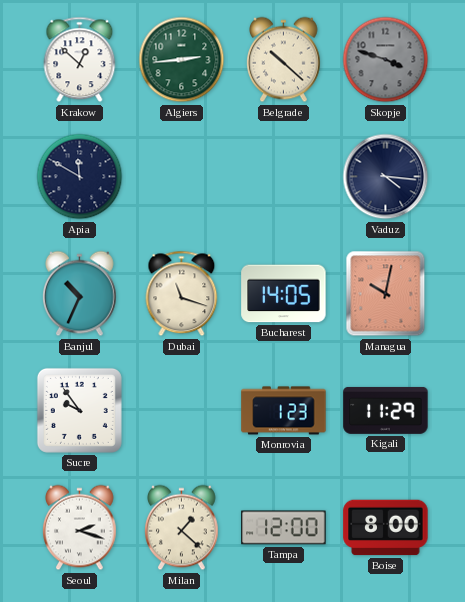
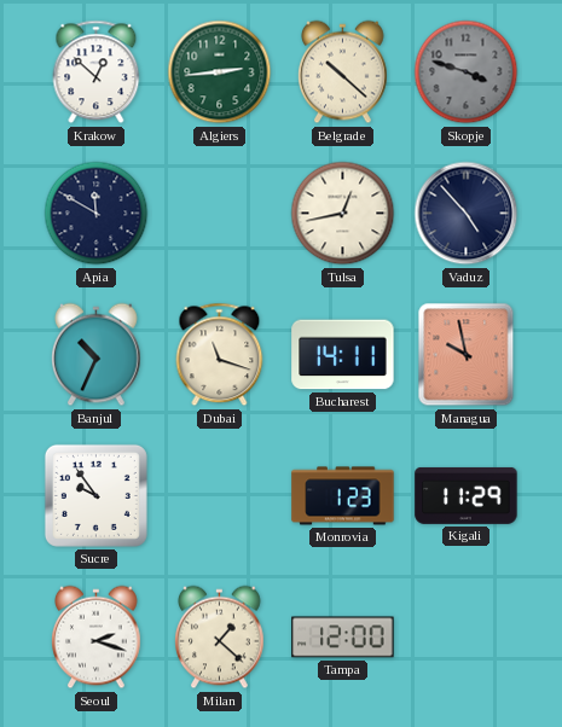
Tulsa: none -> 12:43 (343, 214)
Vaduz: 4:16 -> 4:53 (467, 214)
Bucharest: 14:05 -> 14:11 (343, 355)
Managua: 10:02 -> 9:58 (467, 355)
Boise: 8:00 -> none (386, 528)
